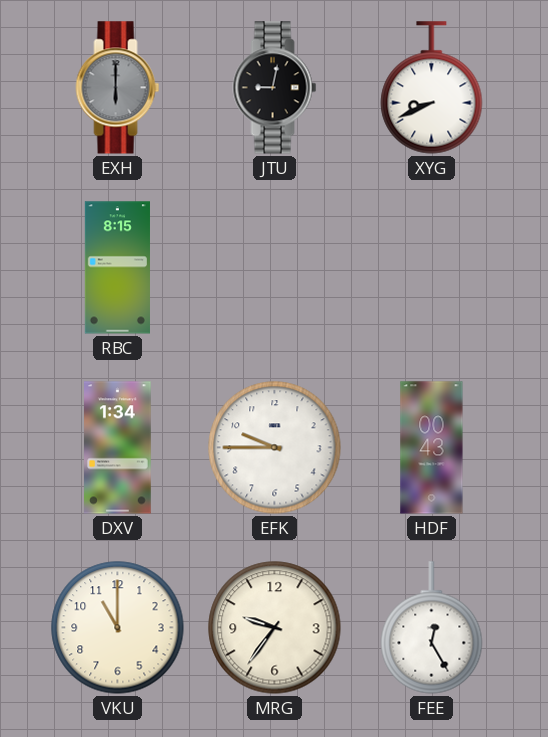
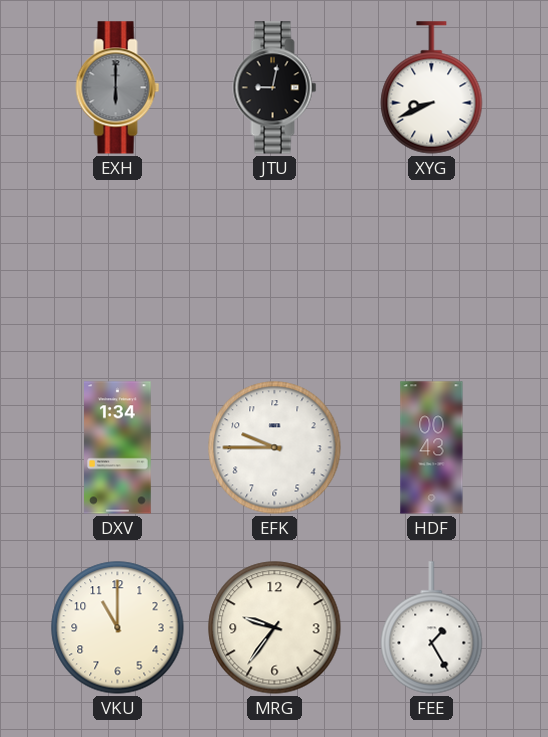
RBC: 8:15 -> none (117, 268)
FEE: 12:25 -> 1:25 (432, 628)
